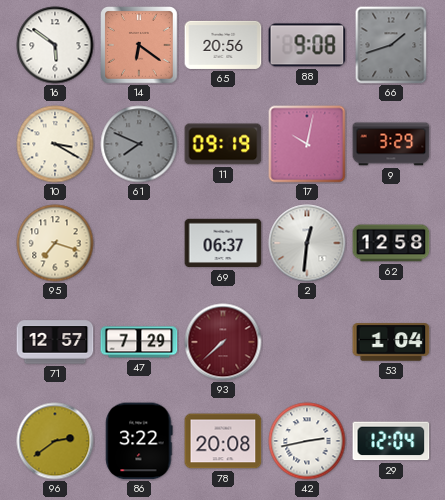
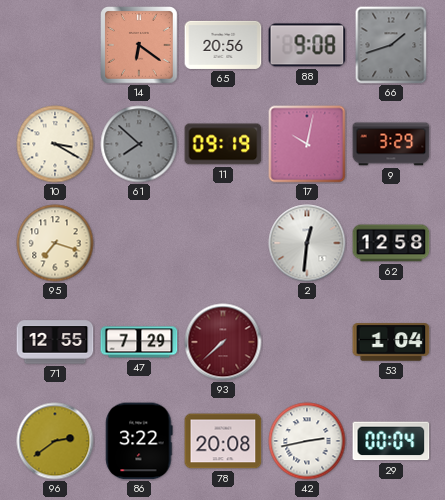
16: 5:51 -> none (55, 45)
61: 7:49 -> 7:52 (139, 144)
69: 06:37 -> none (223, 243)
71: 12:57 -> 12:55 (55, 342)
29: 12:04 -> 00:04 (391, 441)
